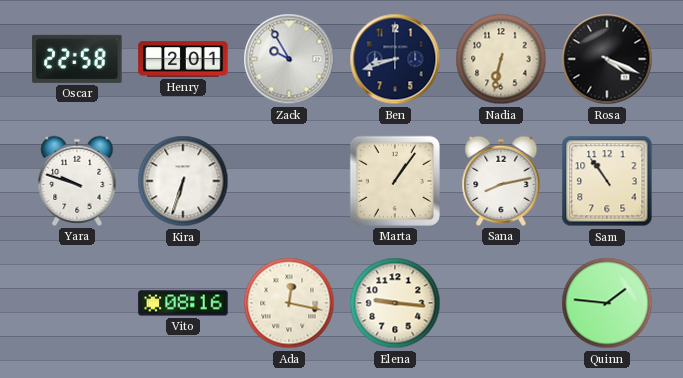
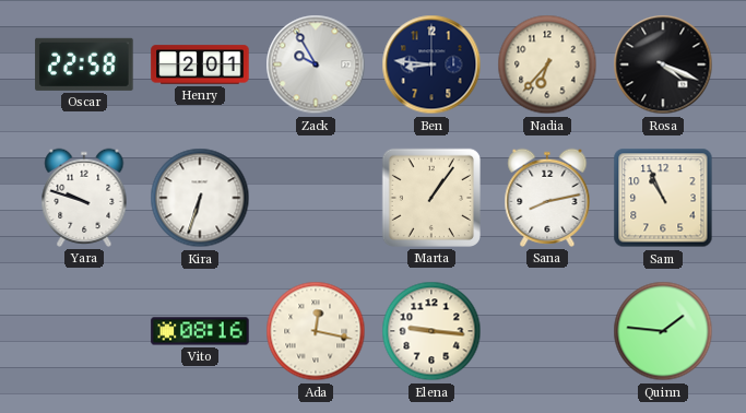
Ben: 8:42 -> 8:46 (431, 64)
Nadia: 6:32 -> 6:37 (547, 64)
Sam: 10:54 -> 10:56 (663, 198)
